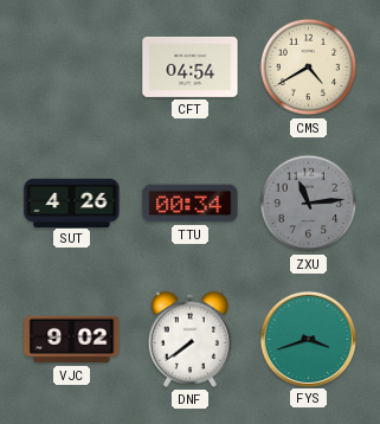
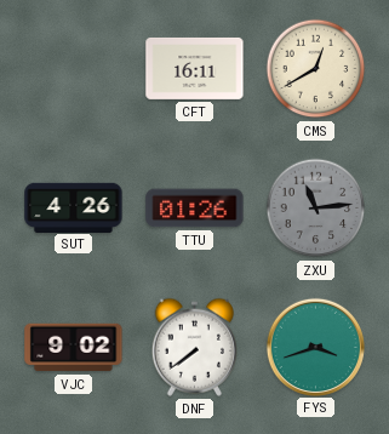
CFT: 04:54 -> 16:11 (195, 68)
CMS: 4:40 -> 12:40 (316, 69)
TTU: 00:34 -> 01:26 (195, 209)
